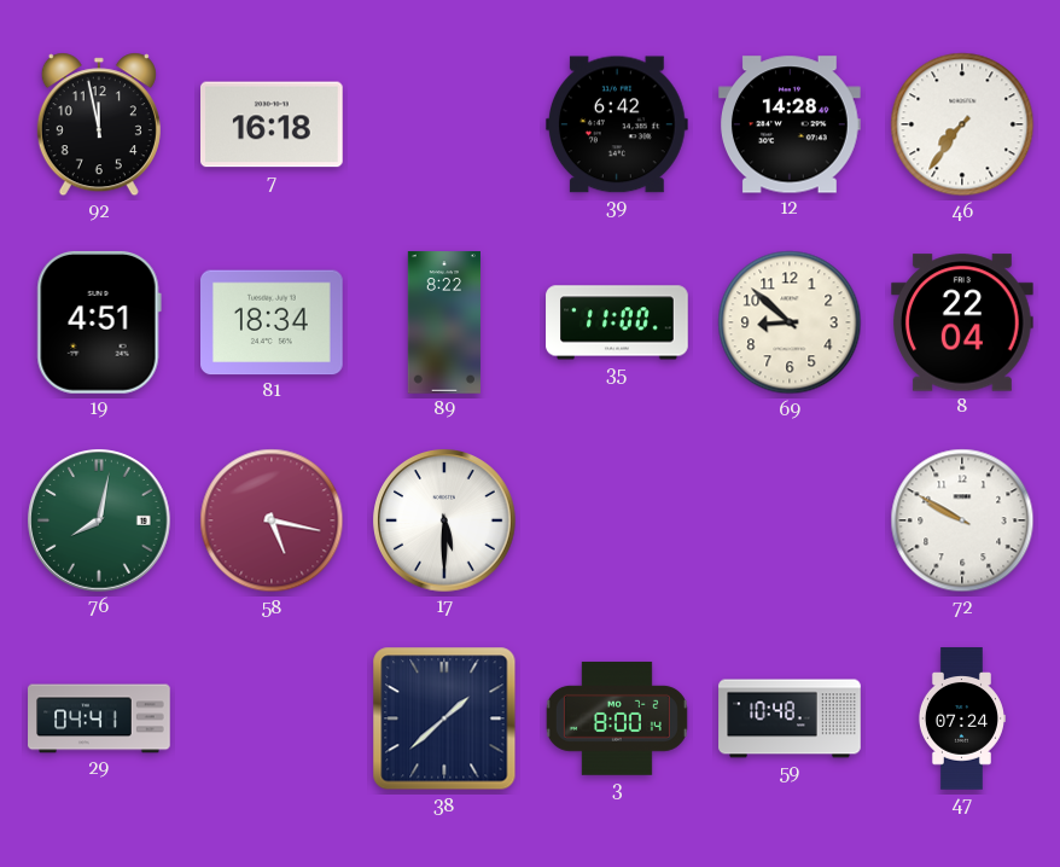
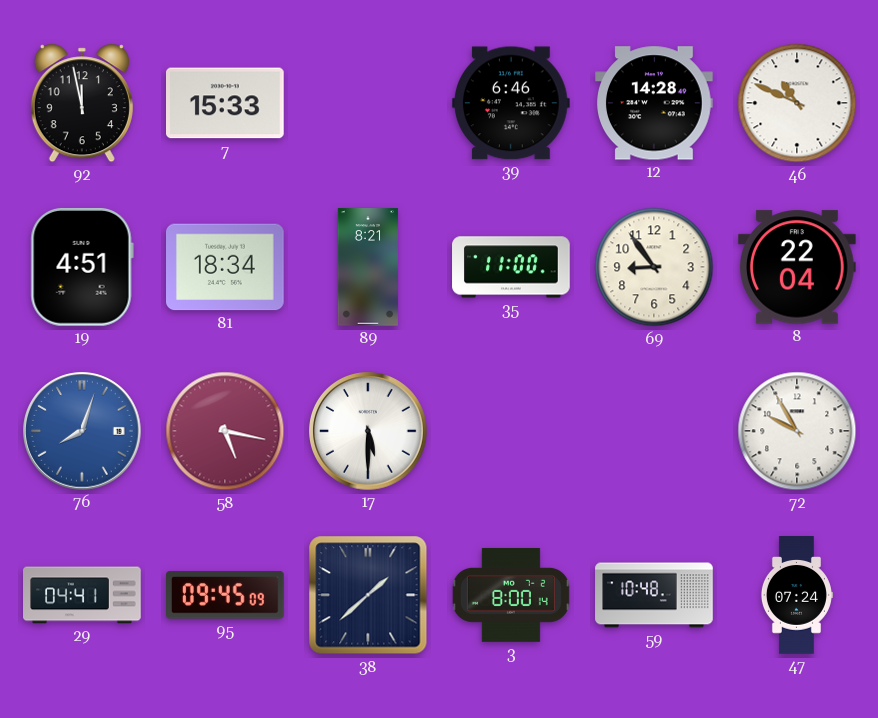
7: 16:18 -> 15:33 (226, 103)
39: 6:42 -> 6:46 (511, 103)
46: 7:36 -> 10:49 (797, 103)
89: 8:22 -> 8:21 (368, 267)
69: 8:52 -> 8:54 (654, 267)
76: 8:02 -> 8:03 (83, 432)
76 dial: green -> blue (83, 432)
72: 9:50 -> 9:55 (797, 431)
95: none -> 09:45 (226, 595)
